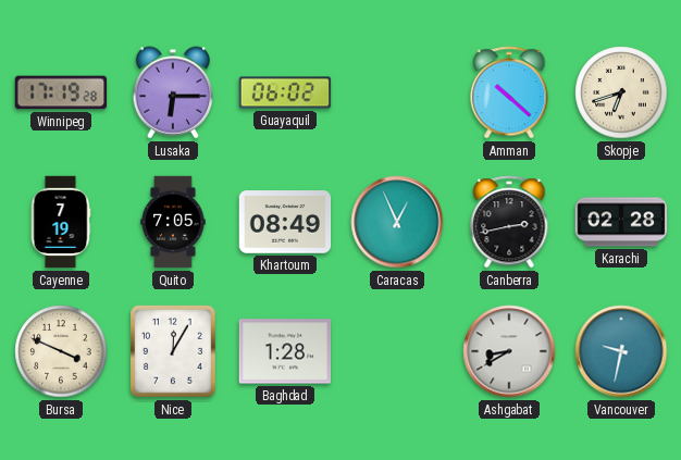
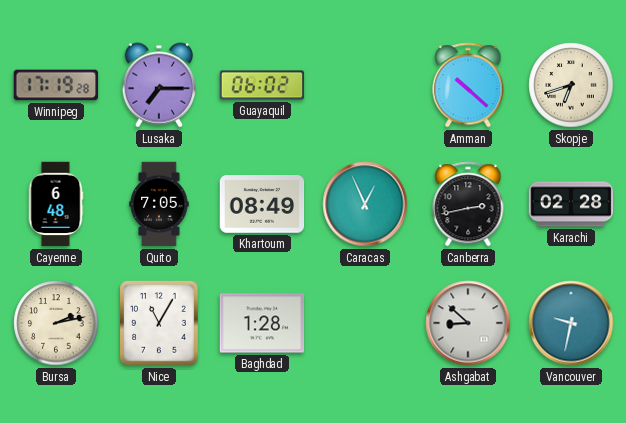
Lusaka: 6:15 -> 7:15 (159, 85)
Cayenne: 7:19 -> 6:48 (56, 204)
Bursa: 3:49 -> 2:13 (56, 323)
Nice: 12:05 -> 11:05 (160, 324)
Ashgabat: 8:40 -> 8:52 (468, 323)
